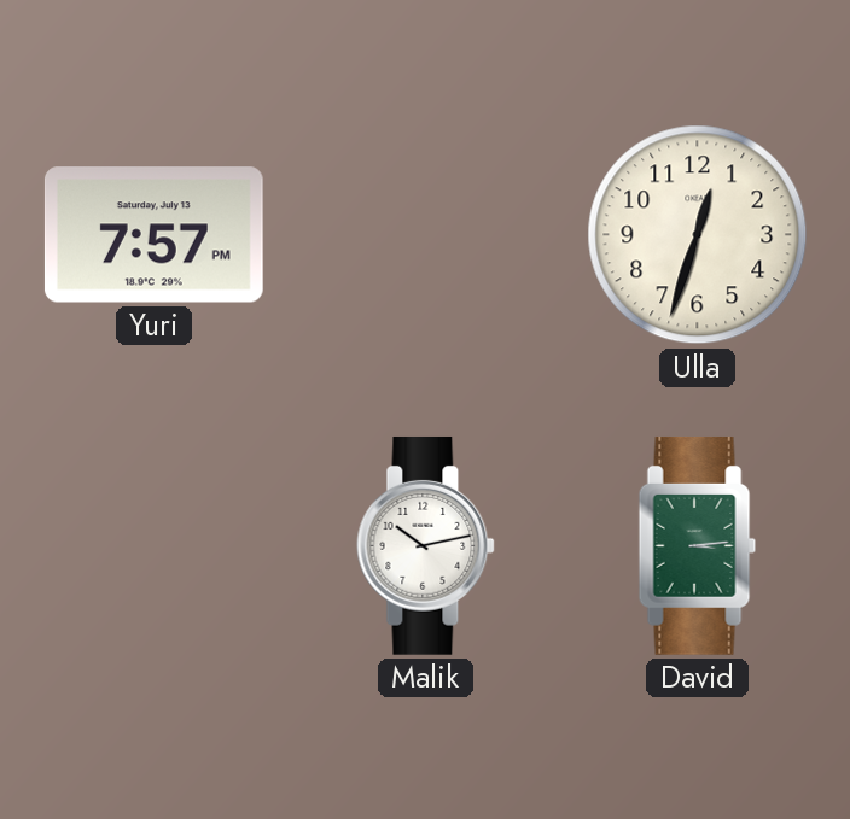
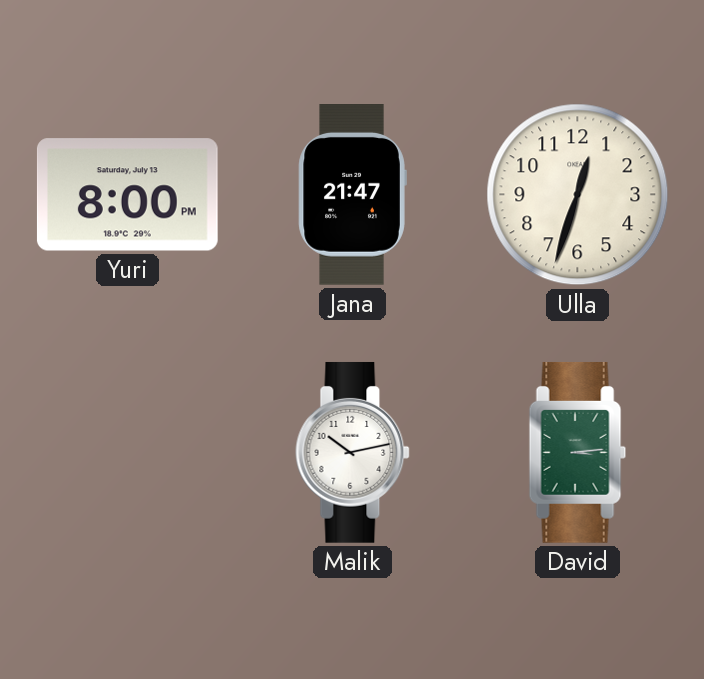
Yuri: 7:57 -> 8:00 (127, 195)
Jana: none -> 21:47 (352, 195)
